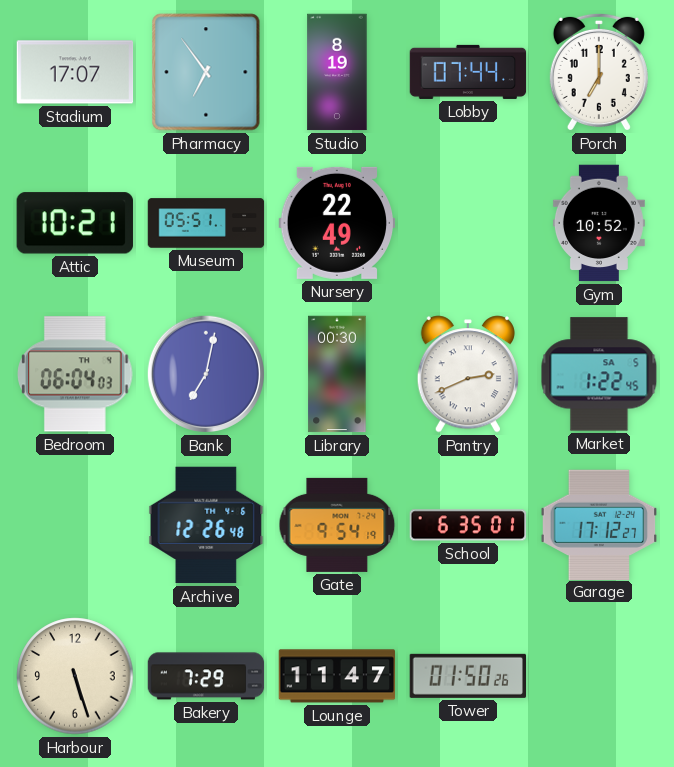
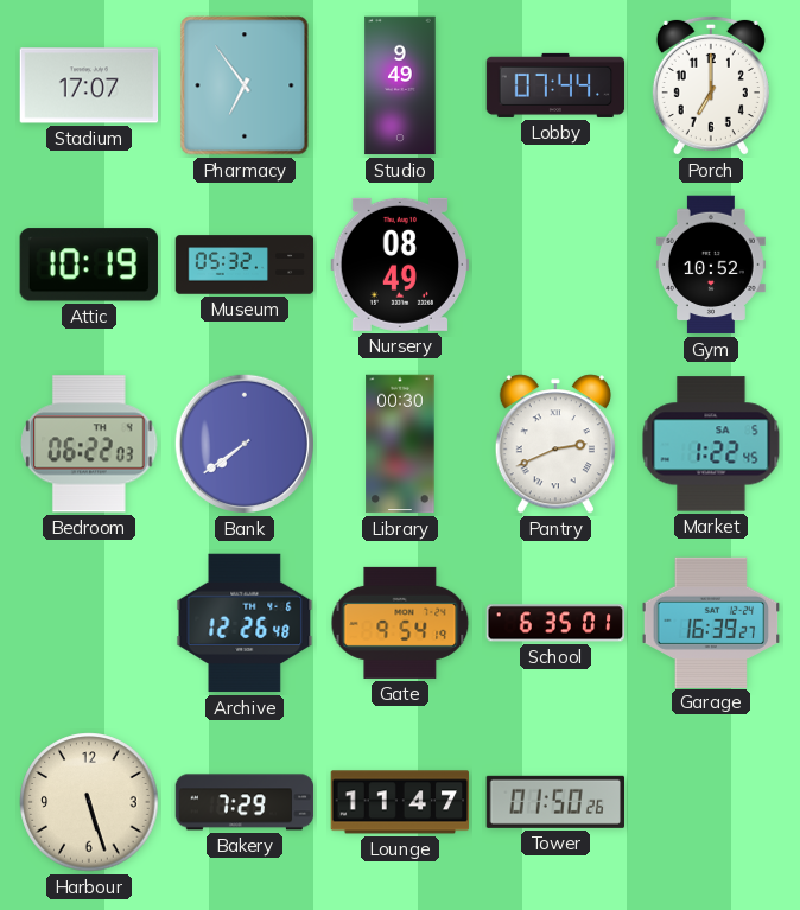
Studio: 8:19 -> 9:49 (400, 85)
Attic: 10:21 -> 10:19 (89, 265)
Museum: 05:51 -> 05:32 (245, 265)
Nursery: 22:49 -> 08:49 (400, 265)
Bedroom: 06:04 -> 06:22 (89, 444)
Bank: 7:02 -> 7:39 (245, 444)
Garage: 17:12 -> 16:39 (711, 622)
